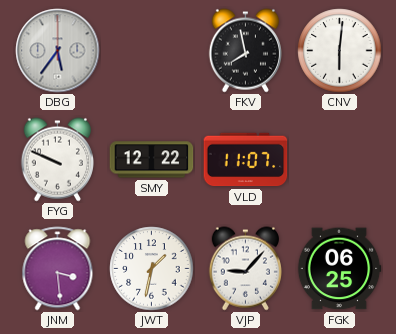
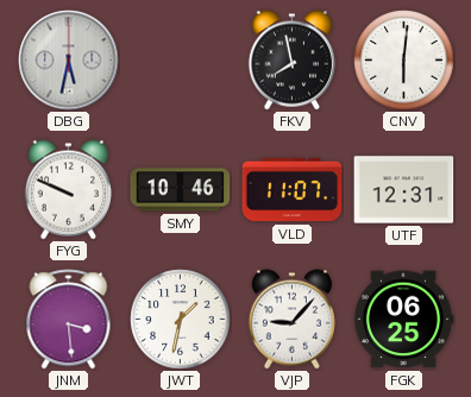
DBG: 5:36 -> 5:32 (69, 61)
SMY: 12:22 -> 10:46 (181, 190)
UTF: none -> 12:31 (404, 190)
